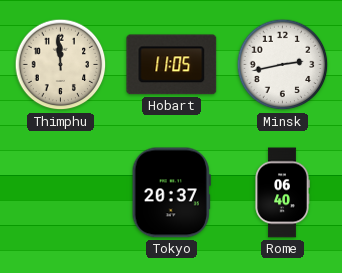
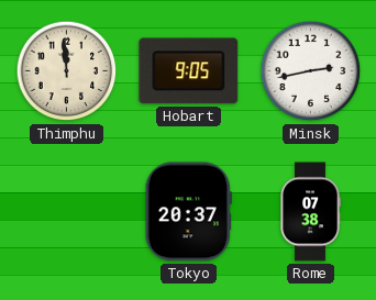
Hobart: 11:05 -> 9:05 (189, 71)
Rome: 06:40 -> 07:38 (310, 212)
